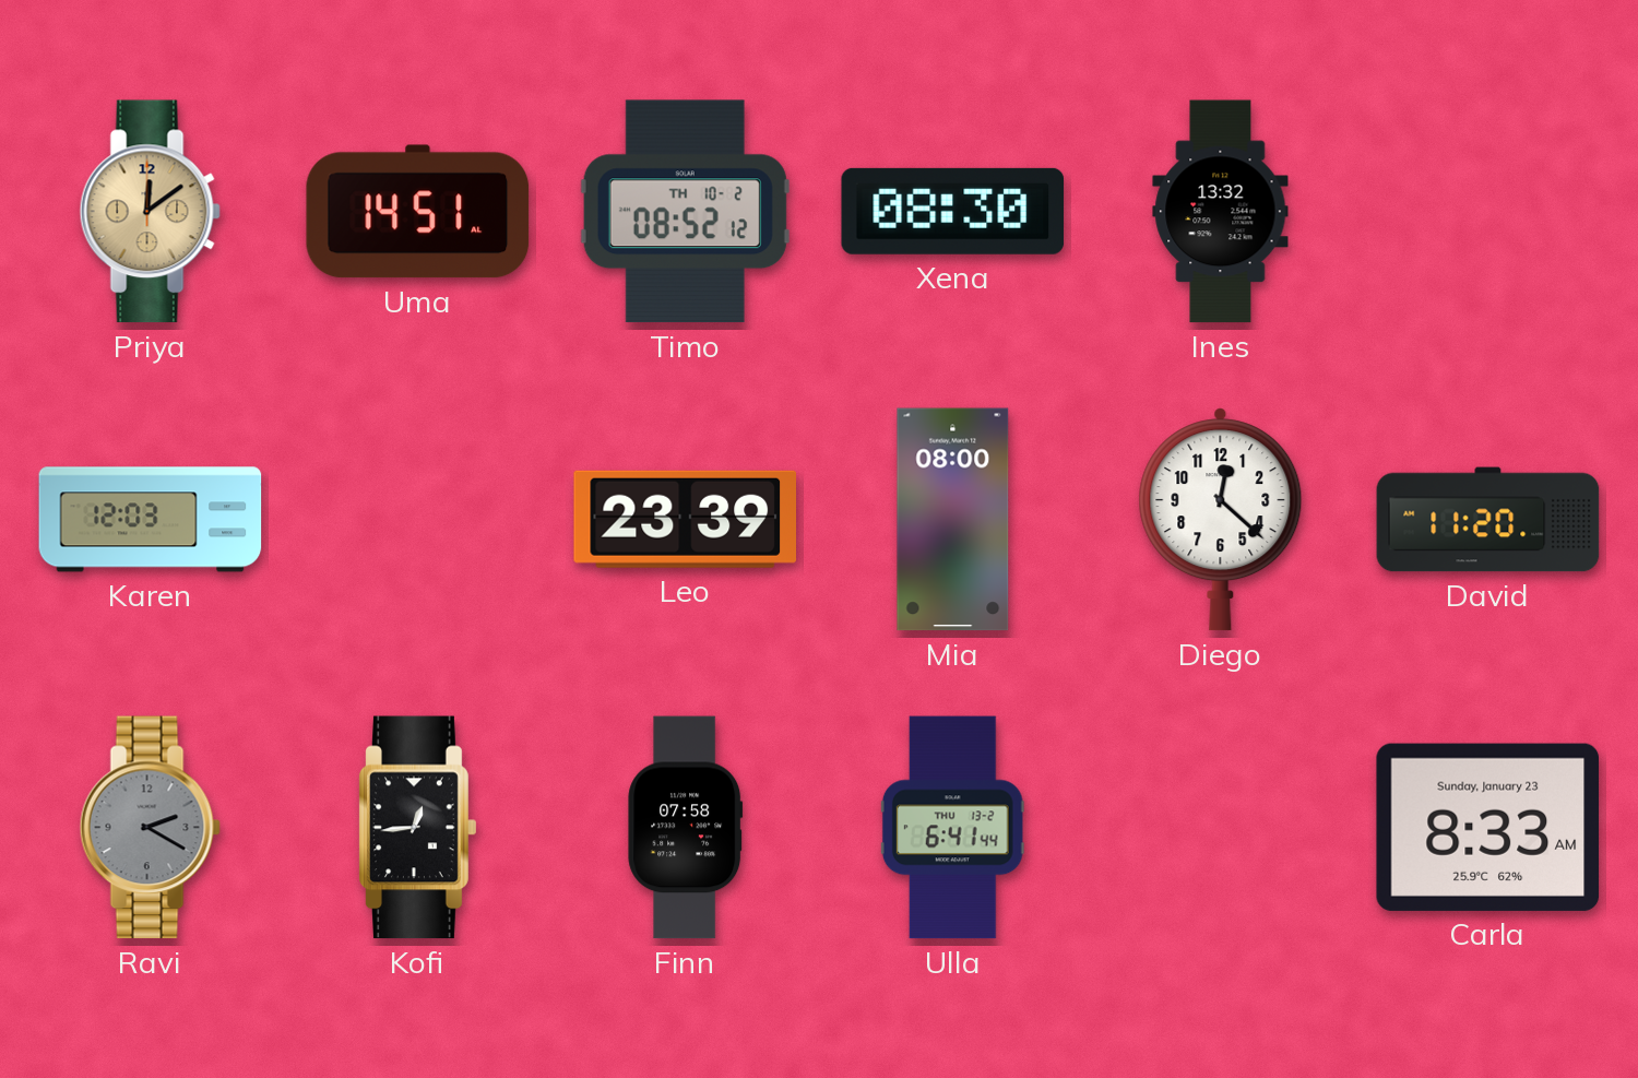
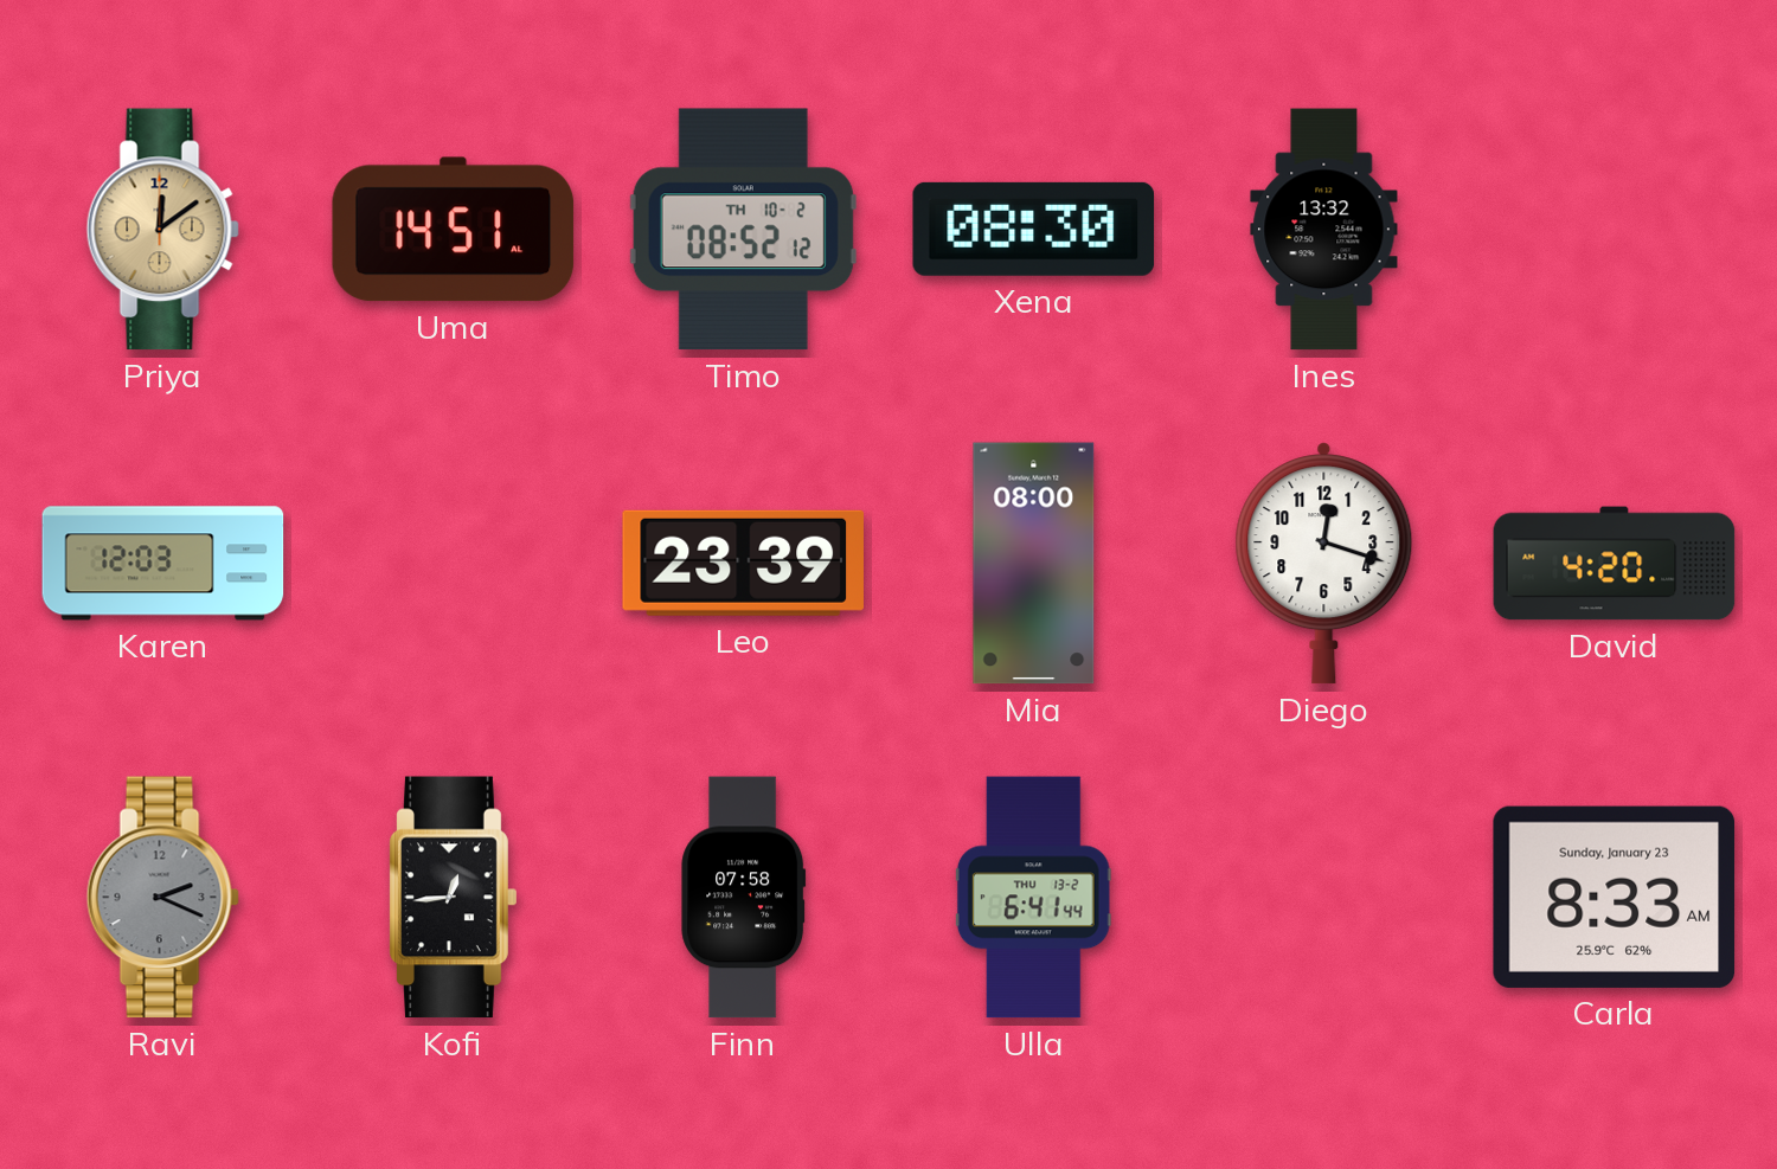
Diego: 12:22 -> 12:18 (1324, 564)
David: 11:20 -> 4:20 (1615, 564)
Ravi: 2:20 -> 2:19 (162, 898)
